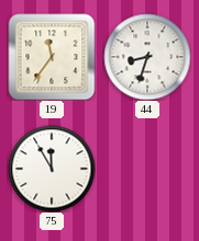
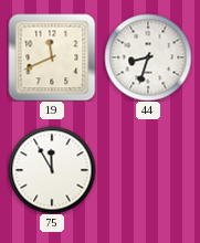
19: 11:36 -> 11:41 (52, 57)
